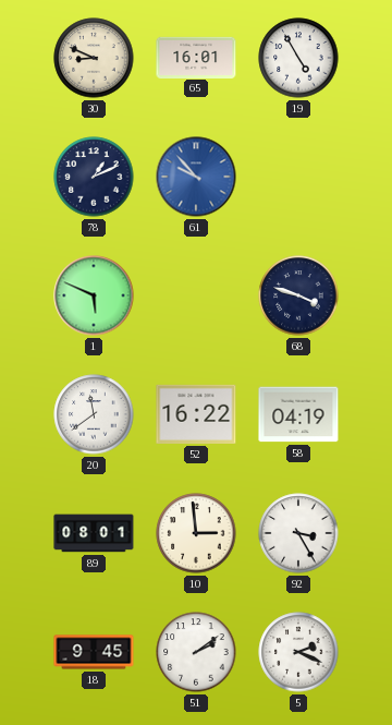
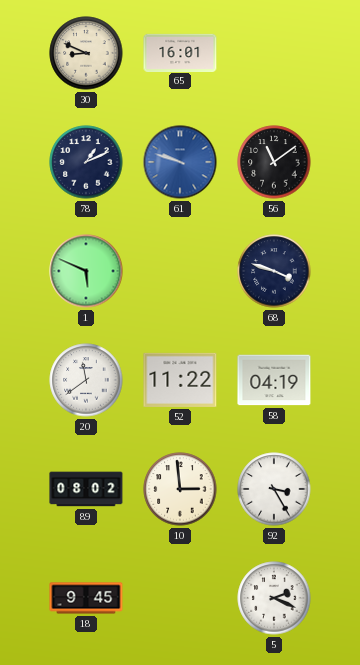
19: 4:55 -> none (298, 58)
61: 9:53 -> 9:48 (180, 162)
56: none -> 11:09 (274, 162)
52: 16:22 -> 11:22 (180, 380)
89: 08:01 -> 08:02 (86, 489)
51: 2:09 -> none (196, 652)
